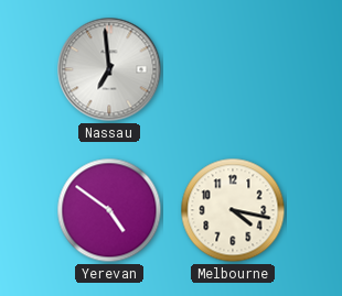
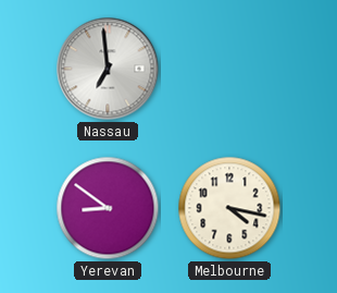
Yerevan: 4:51 -> 8:51 (108, 208)
